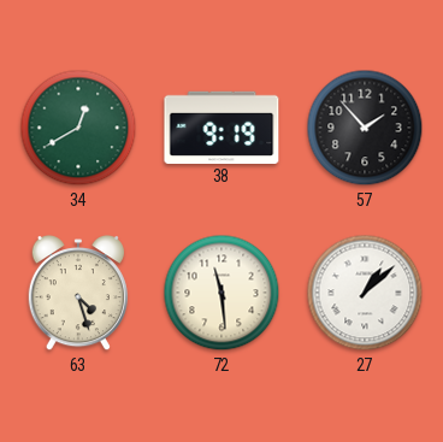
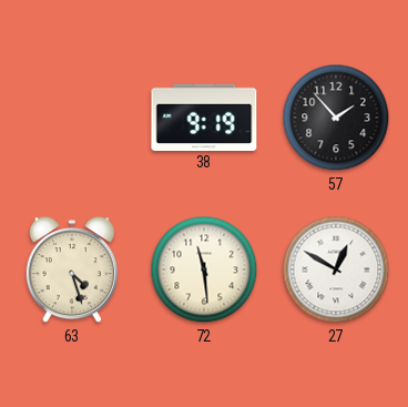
34: 12:40 -> none (78, 128)
27: 1:08 -> 12:50 (336, 269)
